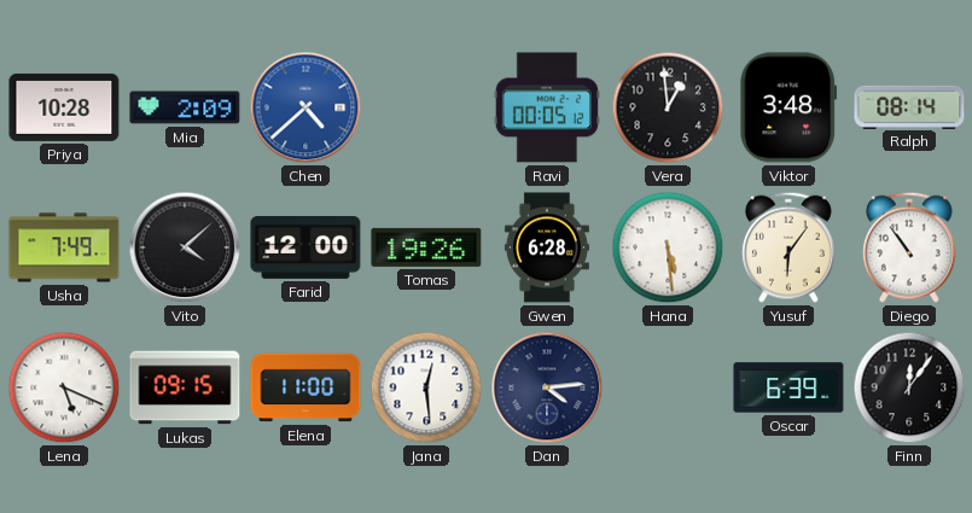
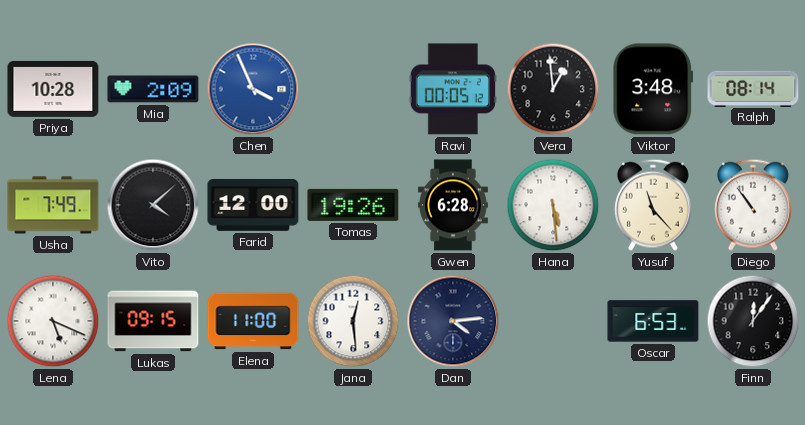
Chen: 4:38 -> 3:56 (253, 89)
Yusuf: 6:06 -> 11:23 (653, 205)
Oscar: 6:39 -> 6:53 (653, 321)
